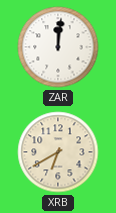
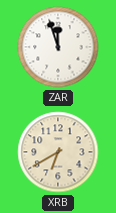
ZAR: 12:01 -> 11:57 (58, 47)
